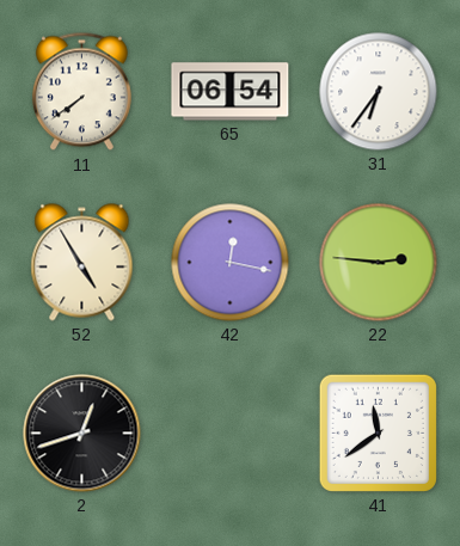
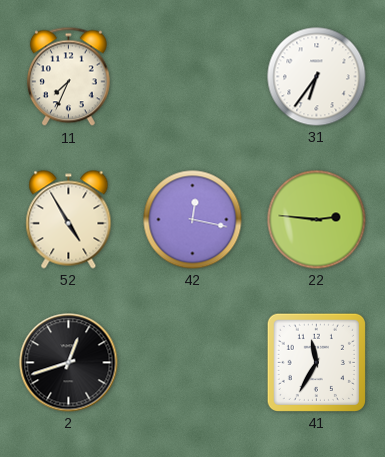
11: 7:39 -> 7:34 (68, 77)
65: 06:54 -> none (231, 92)
41: 11:39 -> 11:35 (316, 362)
